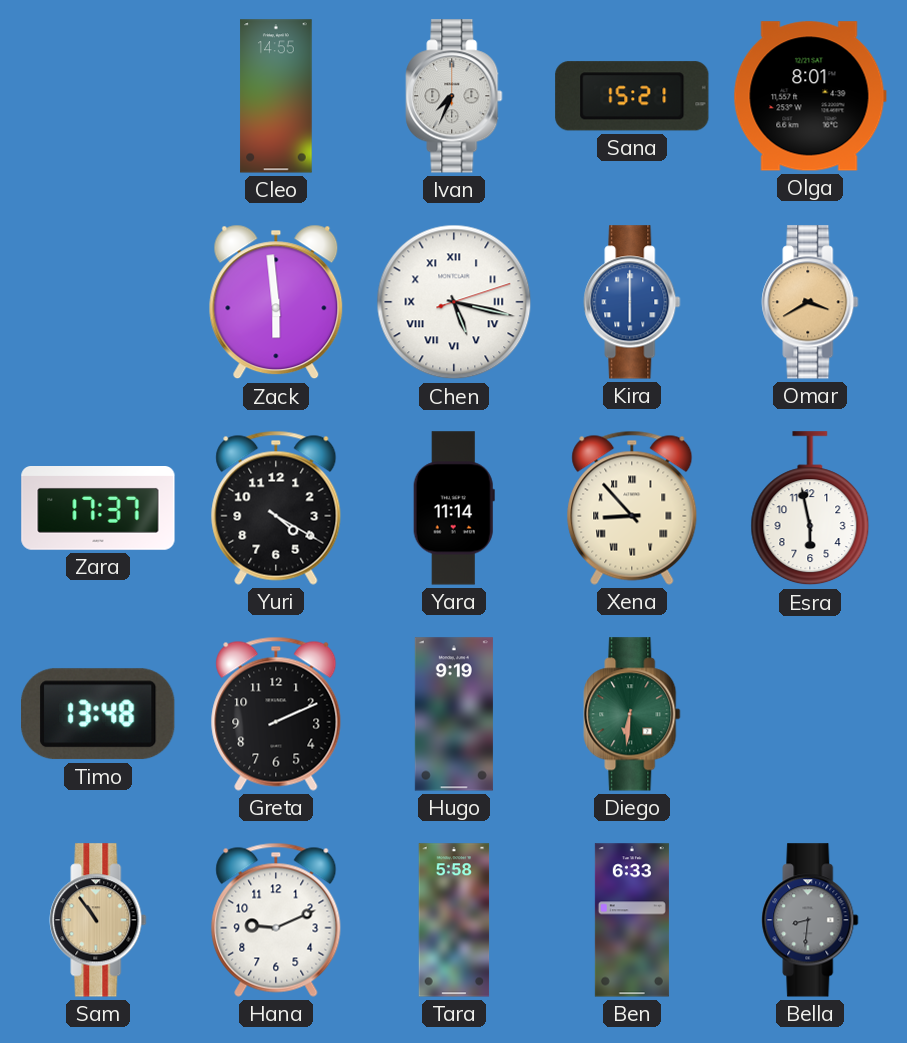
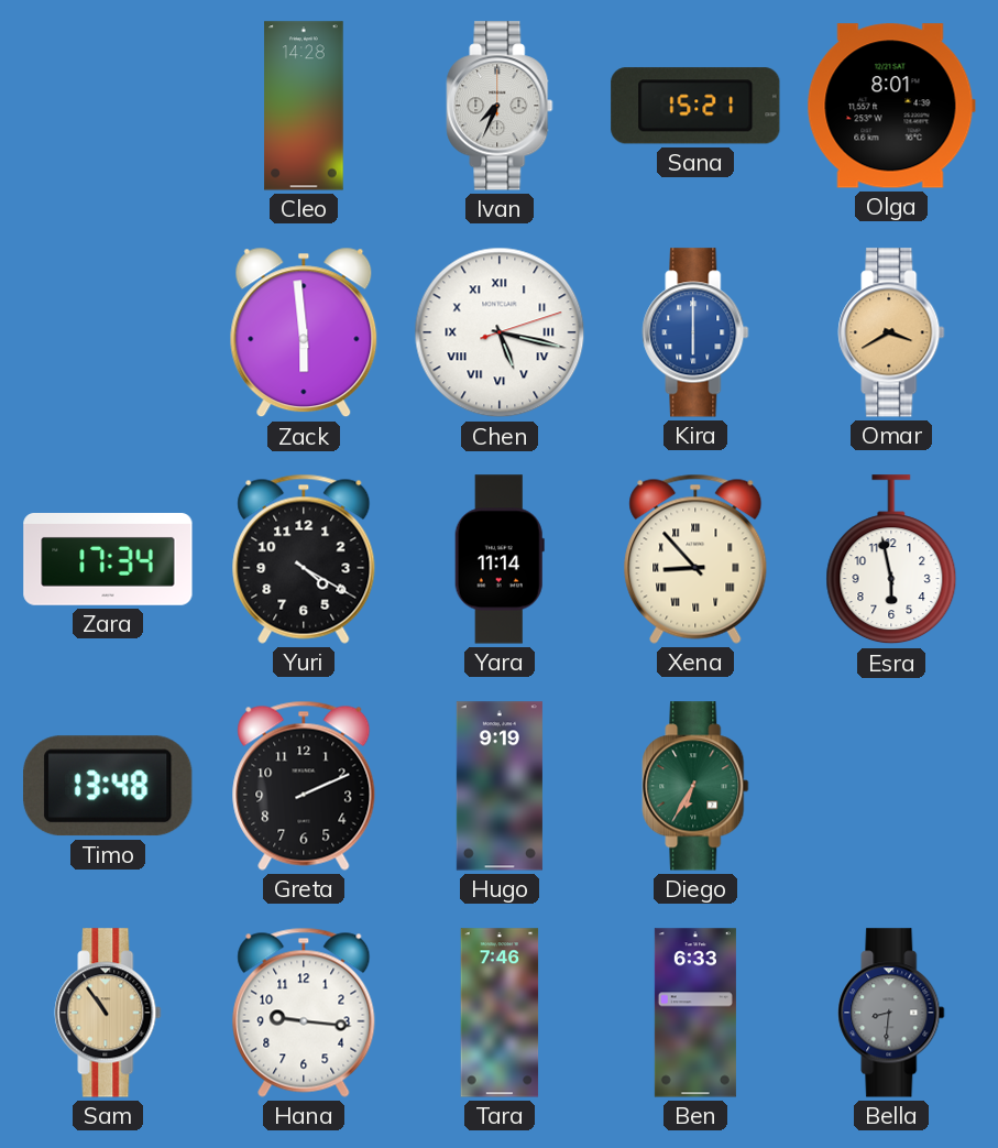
Cleo: 14:55 -> 14:28 (304, 106)
Zara: 17:37 -> 17:34 (108, 560)
Diego: 6:31 -> 6:35 (695, 786)
Hana: 9:11 -> 9:16 (304, 1013)
Tara: 5:58 -> 7:46 (500, 1013)
